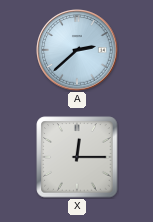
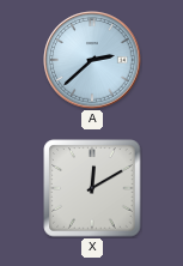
X: 12:15 -> 12:10 (92, 188)
